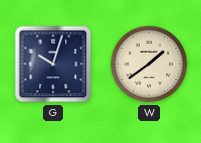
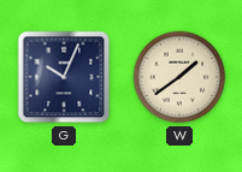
G: 10:03 -> 10:04 (64, 77)
